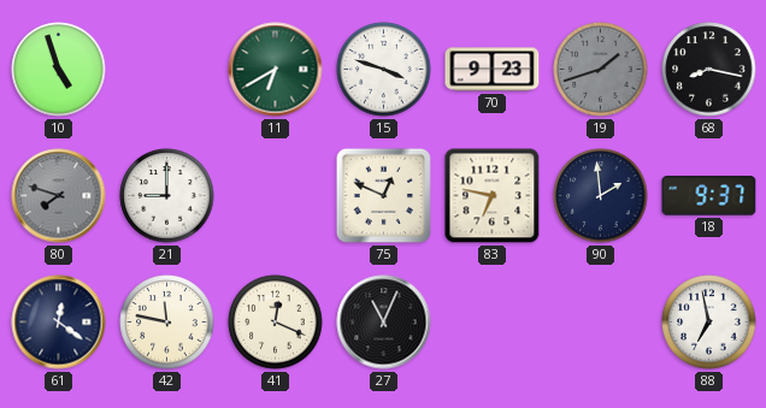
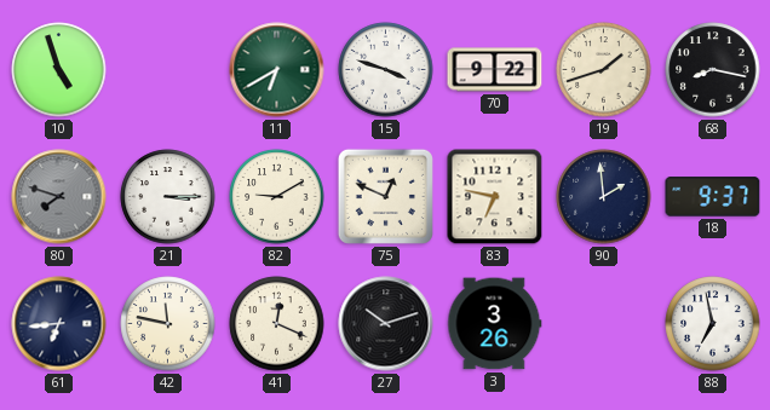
70: 9:23 -> 9:22 (495, 70)
19 dial: grey -> cream (604, 70)
21: 9:00 -> 3:15 (168, 197)
82: none -> 9:10 (277, 197)
61: 12:21 -> 6:44 (59, 324)
27: 11:04 -> 10:12 (386, 324)
3: none -> 3:26 (495, 324)
